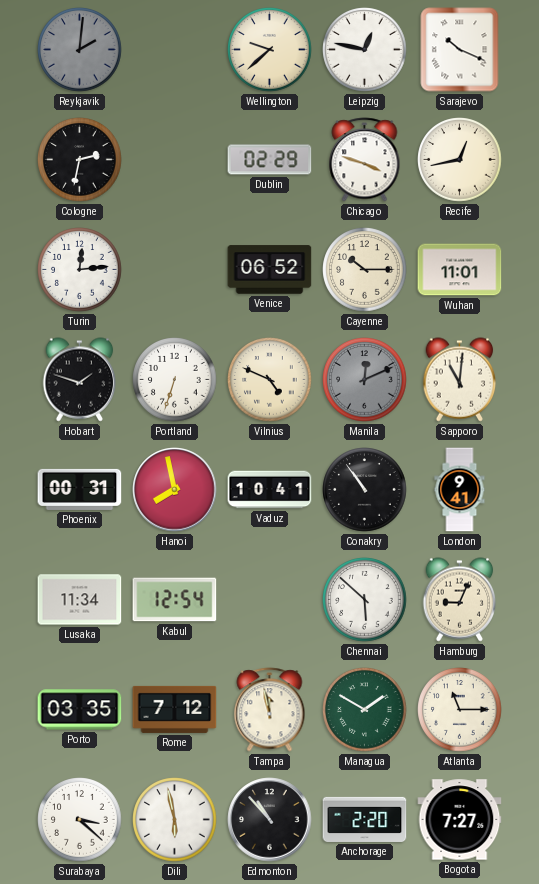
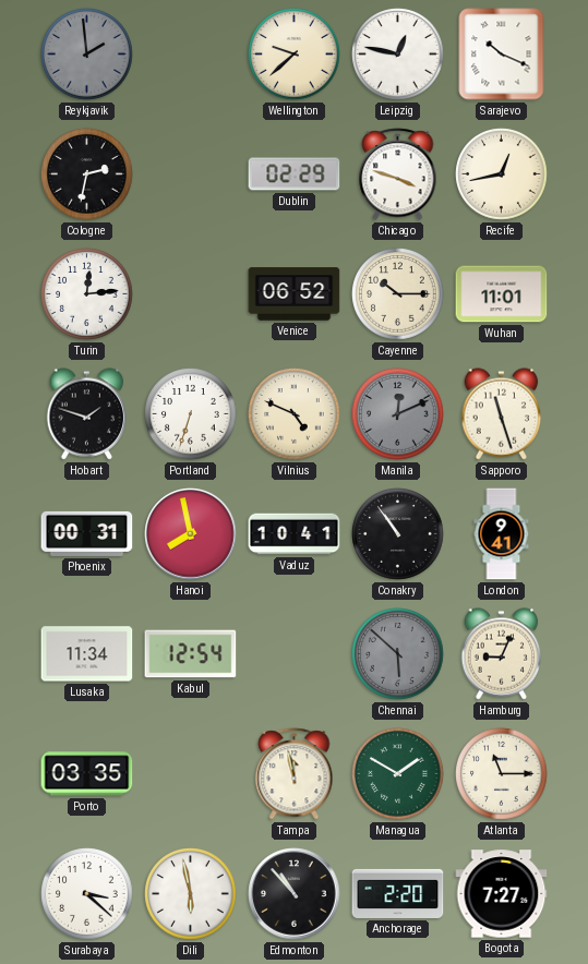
Reykjavik: 2:01 -> 1:59 (87, 55)
Sapporo: 11:01 -> 11:27 (502, 414)
Chennai dial: white -> grey (398, 654)
Rome: 7:12 -> none (175, 709)
